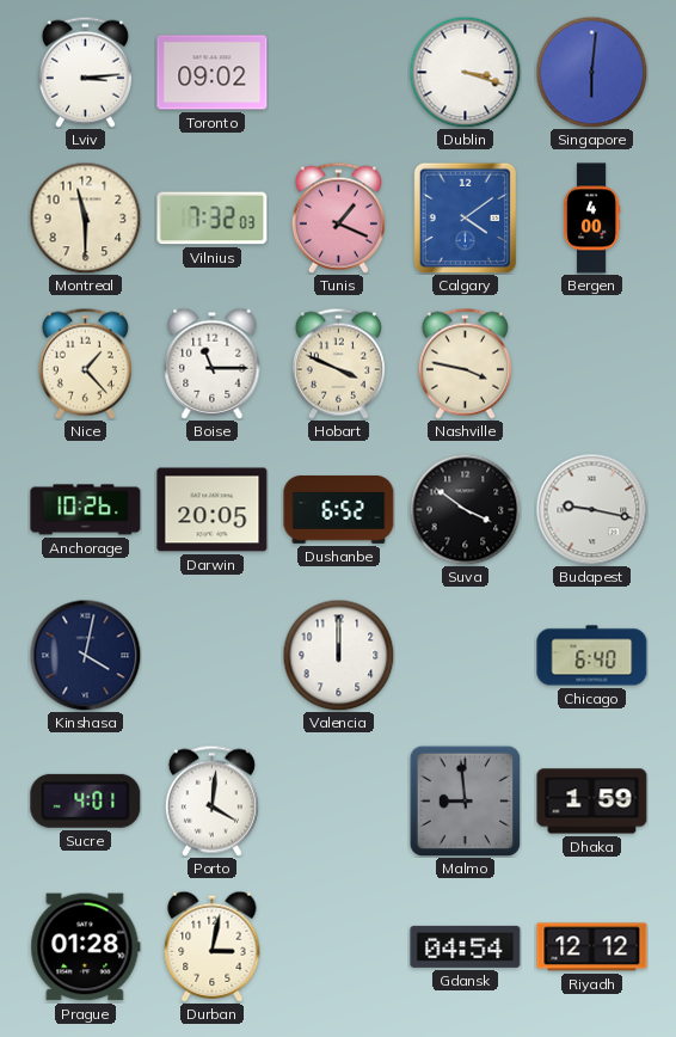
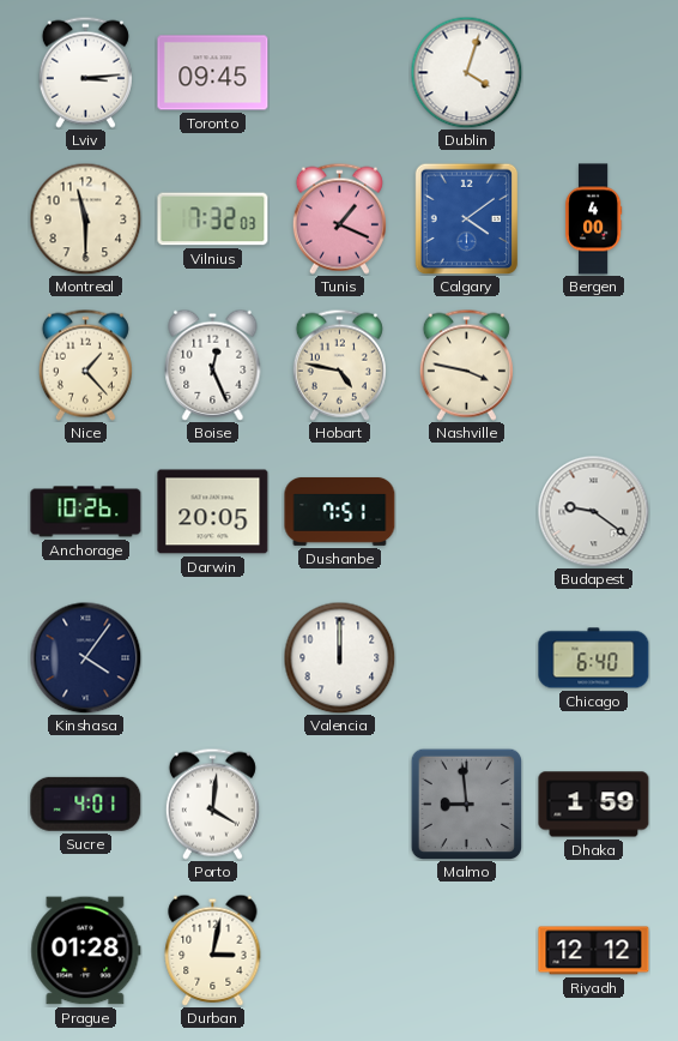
Toronto: 09:02 -> 09:45 (213, 73)
Dublin: 3:18 -> 4:03 (466, 72)
Singapore: 6:01 -> none (591, 72)
Boise: 11:15 -> 12:26 (213, 365)
Hobart: 3:49 -> 4:47 (339, 365)
Dushanbe: 6:52 -> 7:51 (340, 511)
Suva: 3:51 -> none (465, 509)
Budapest: 9:17 -> 9:21 (593, 511)
Kinshasa: 4:02 -> 4:06 (85, 657)
Gdansk: 04:54 -> none (466, 946)
